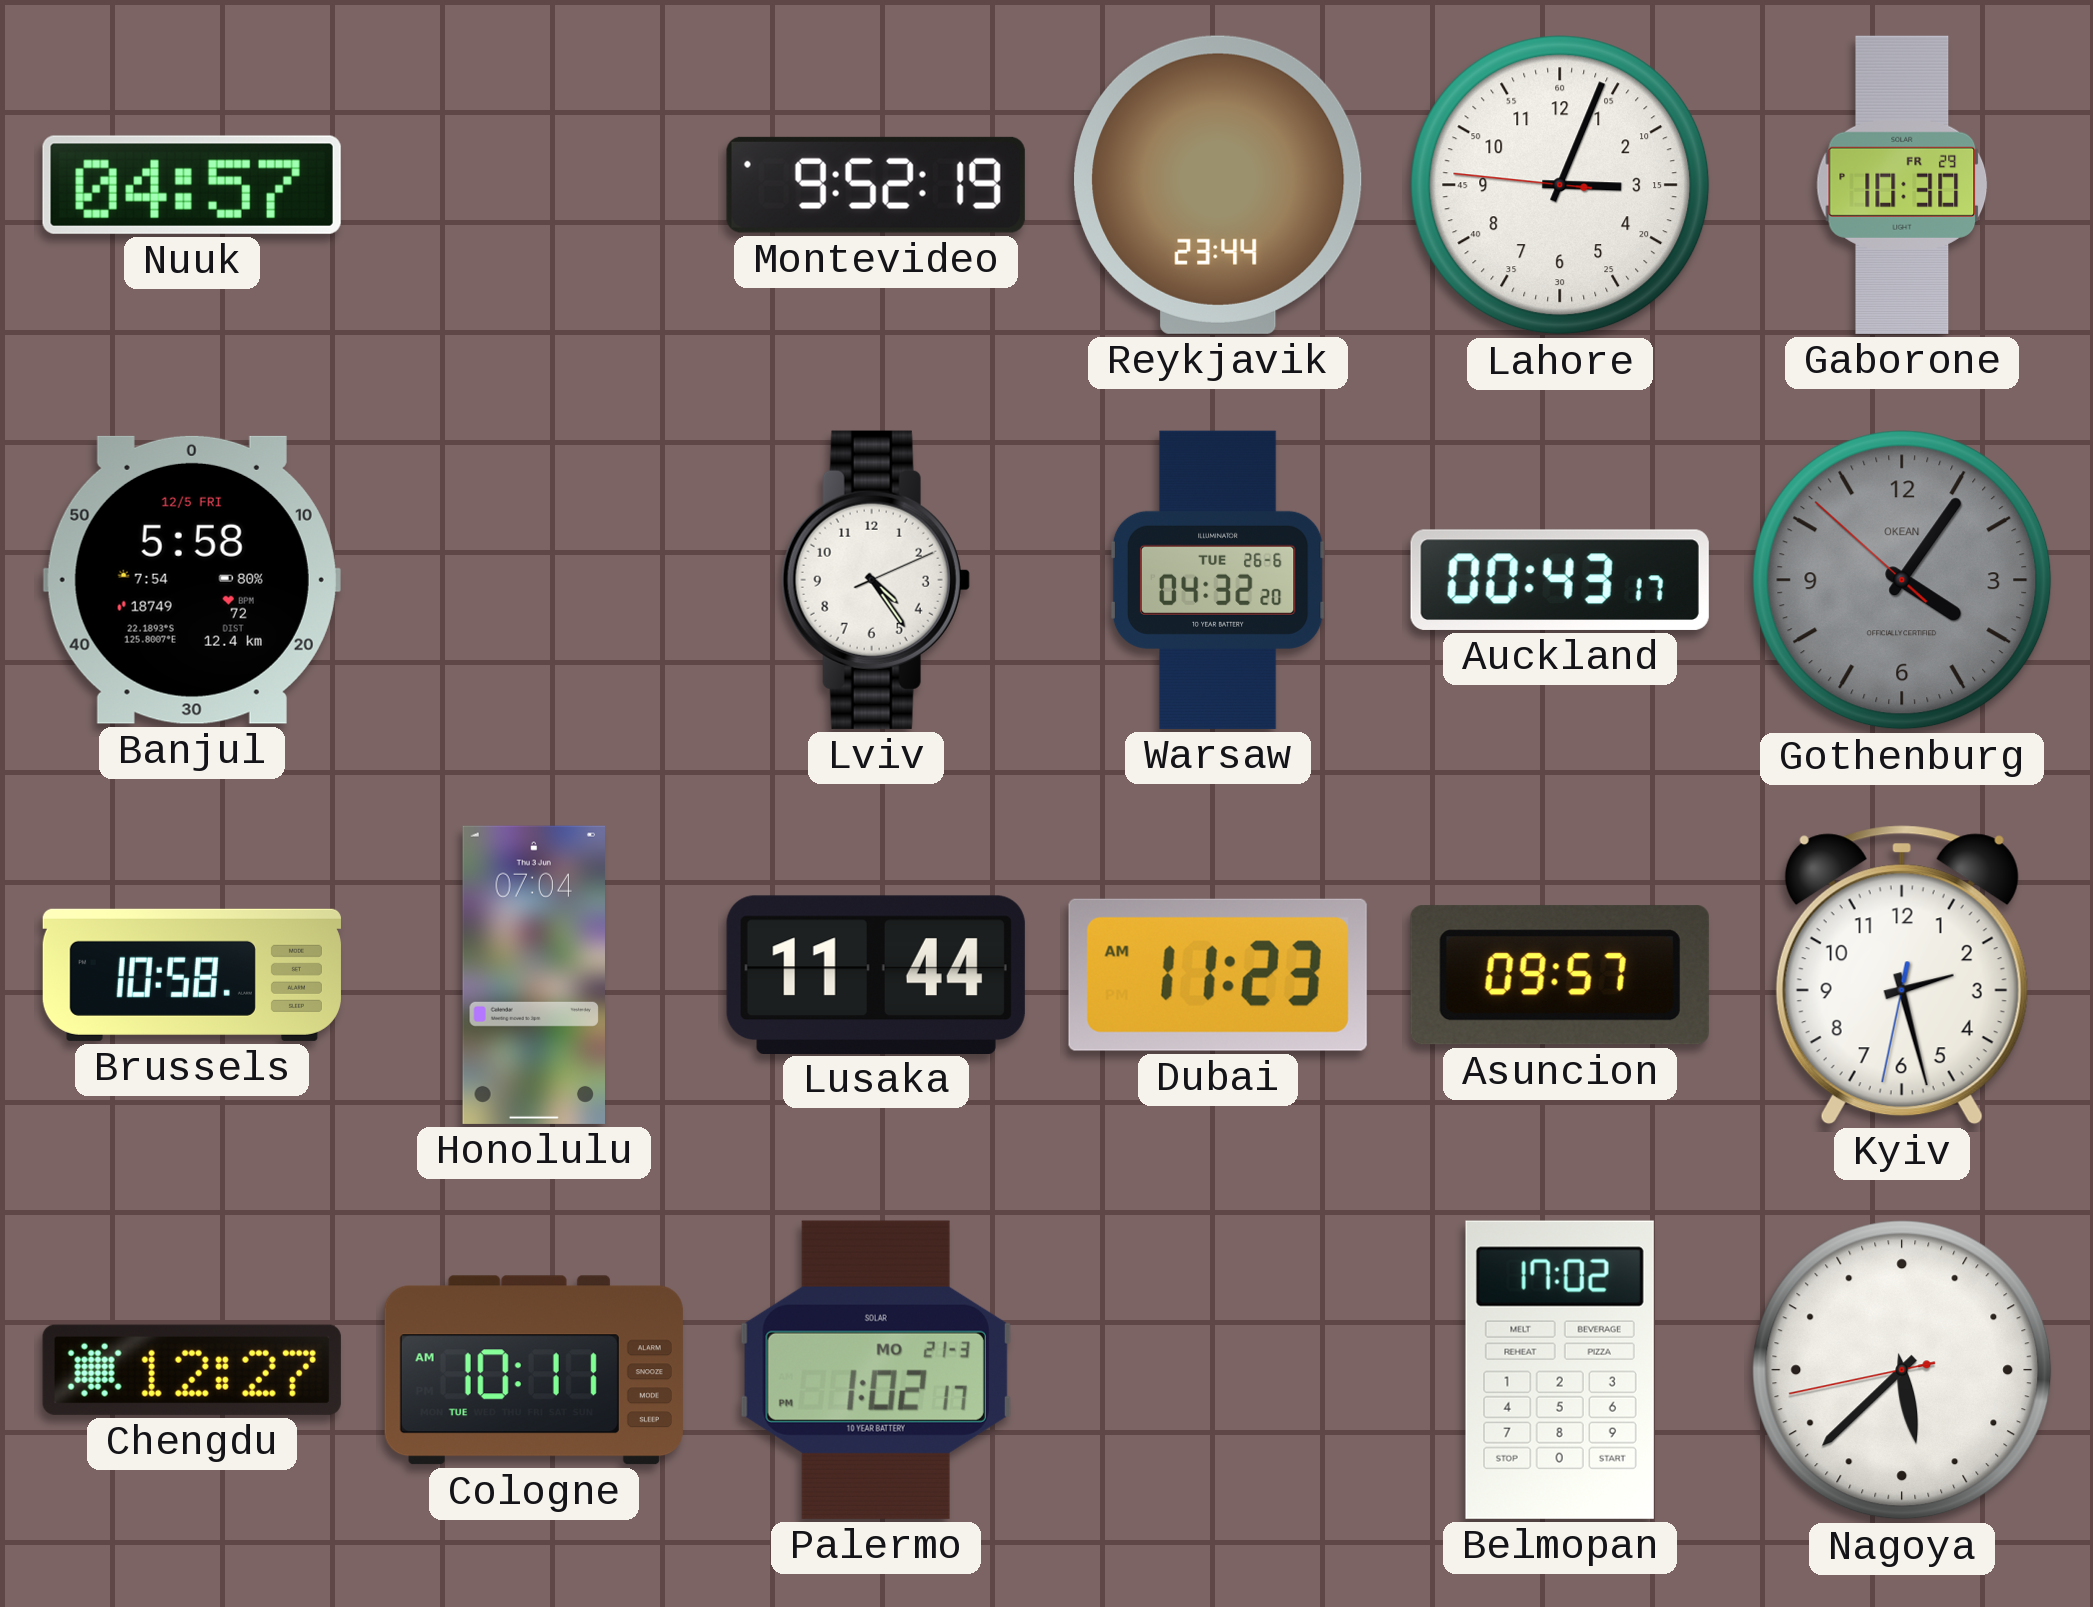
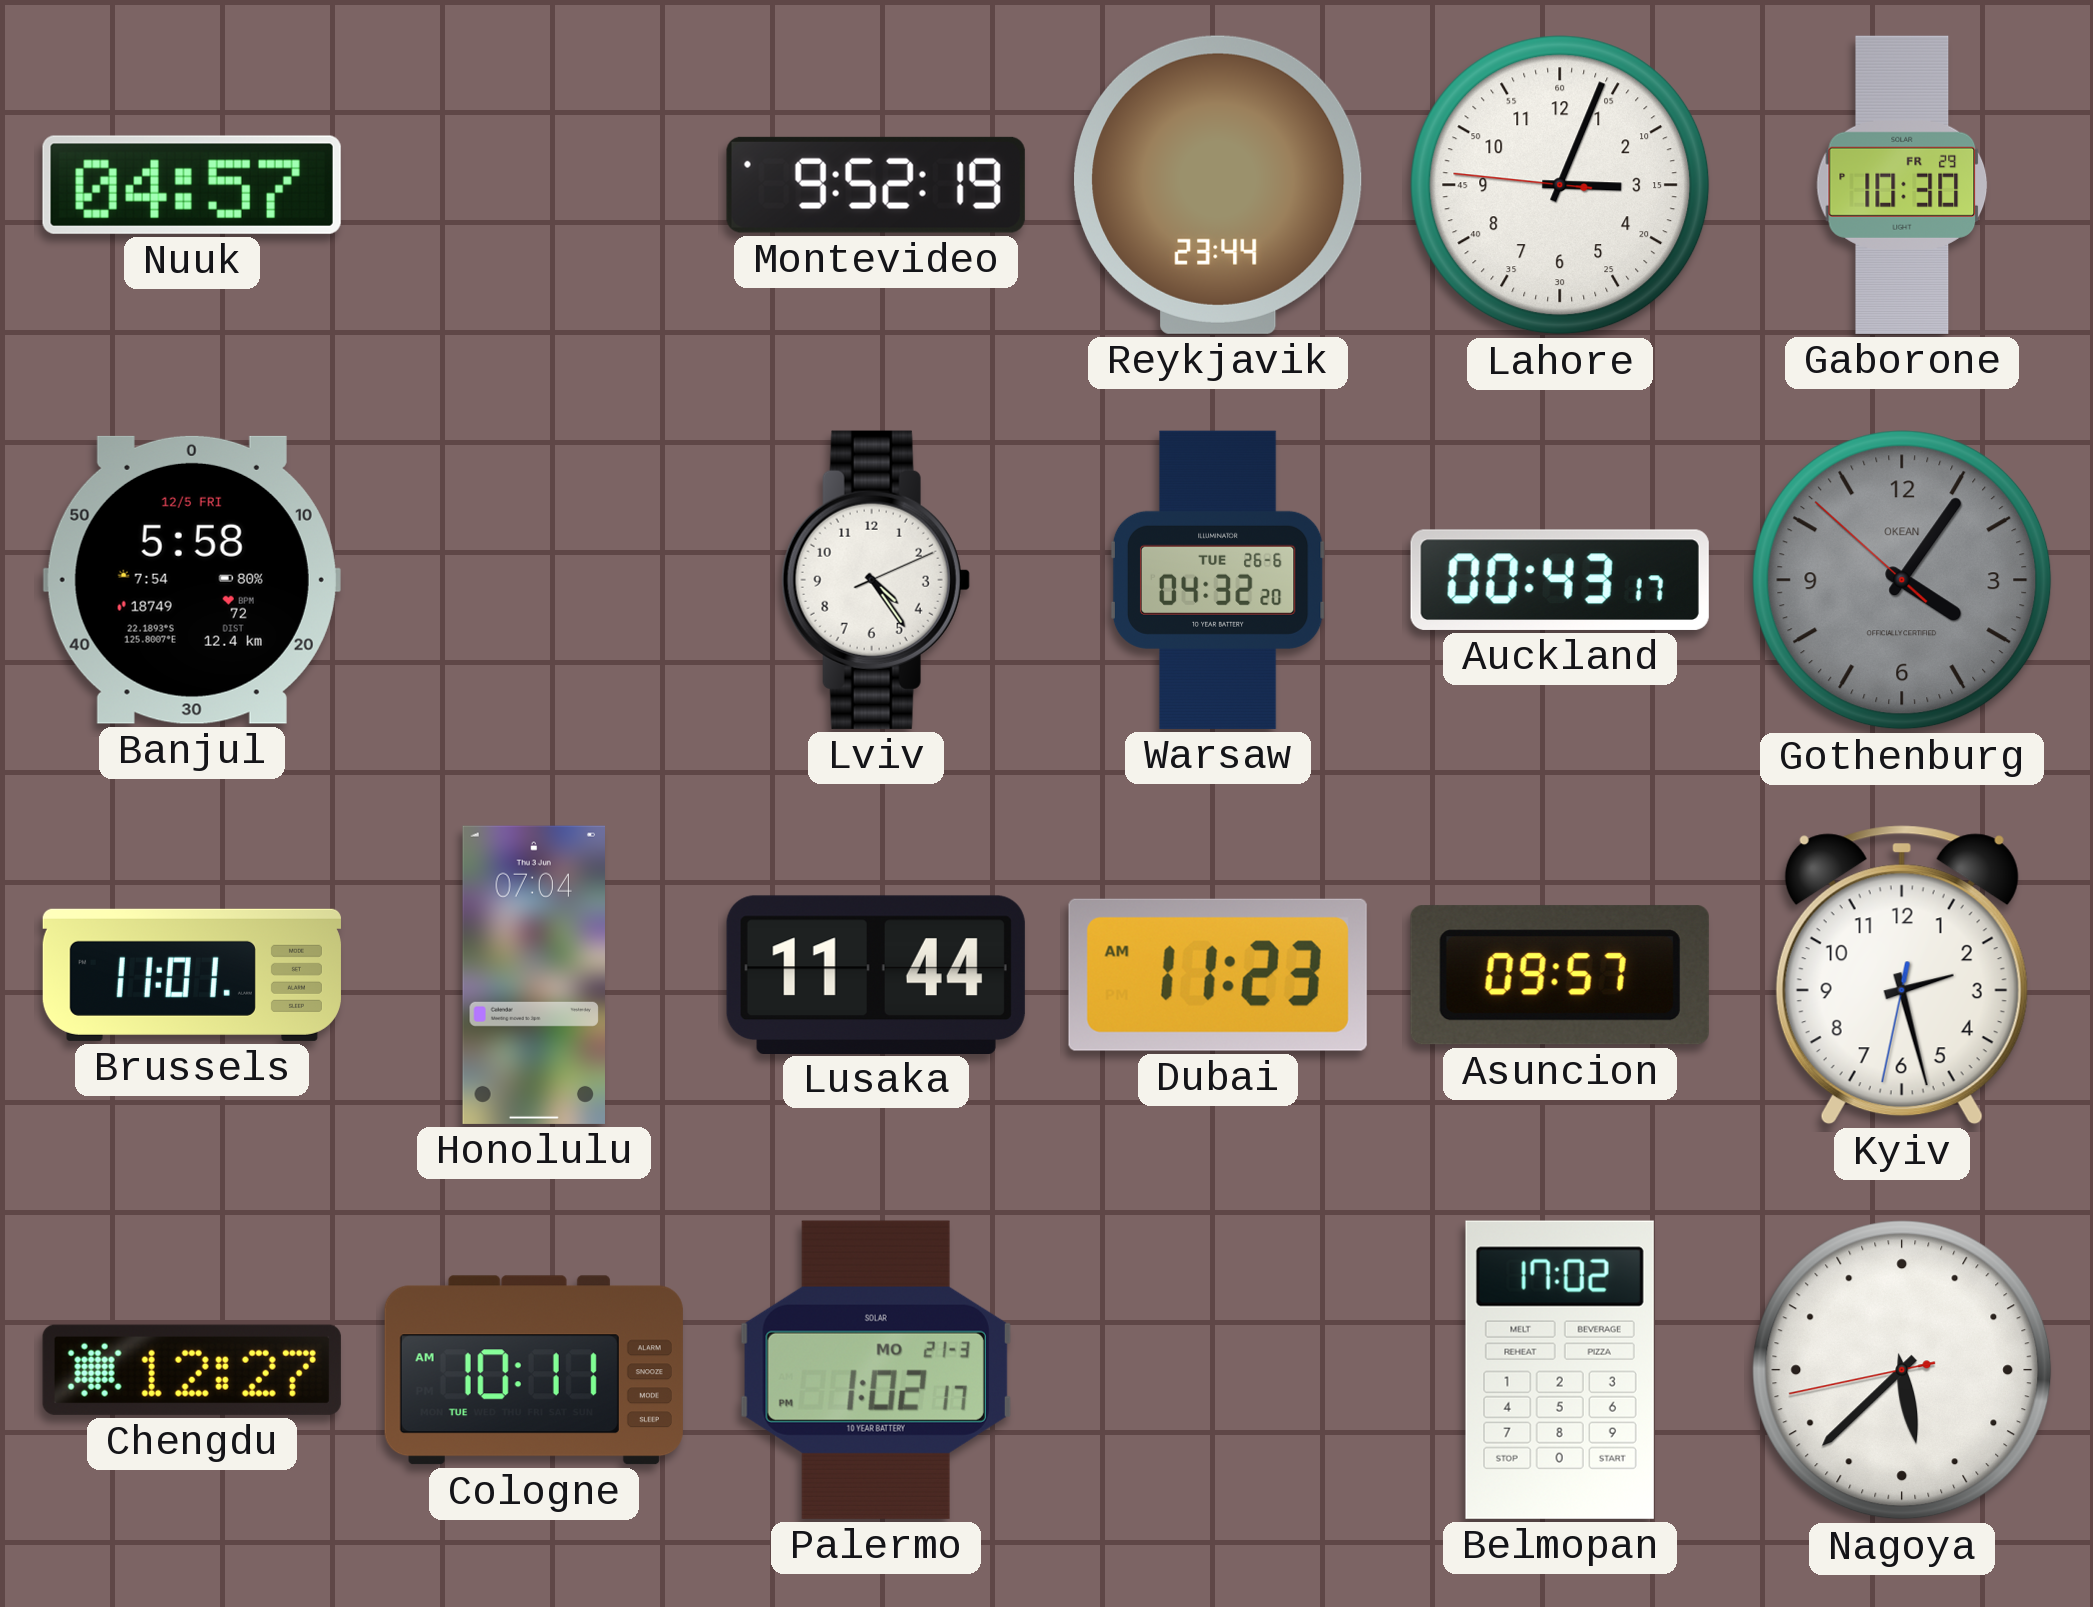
Brussels: 10:58 -> 11:01 (192, 975)
